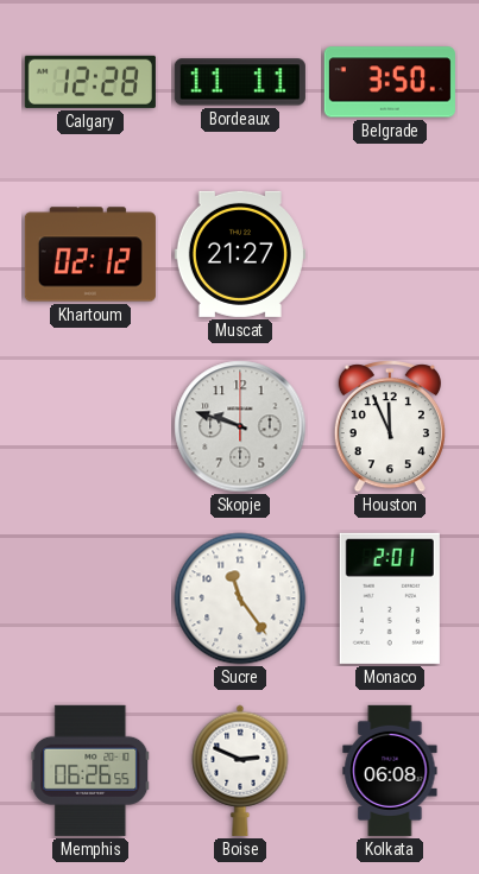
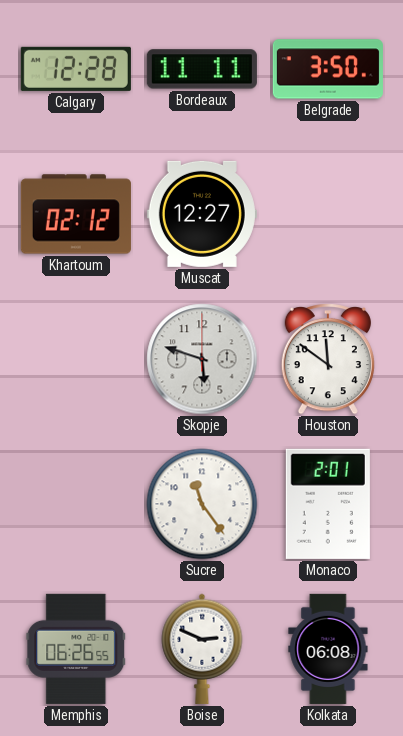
Muscat: 21:27 -> 12:27 (202, 214)
Skopje: 9:48 -> 5:48 (202, 359)
Houston: 11:56 -> 11:51 (328, 359)
